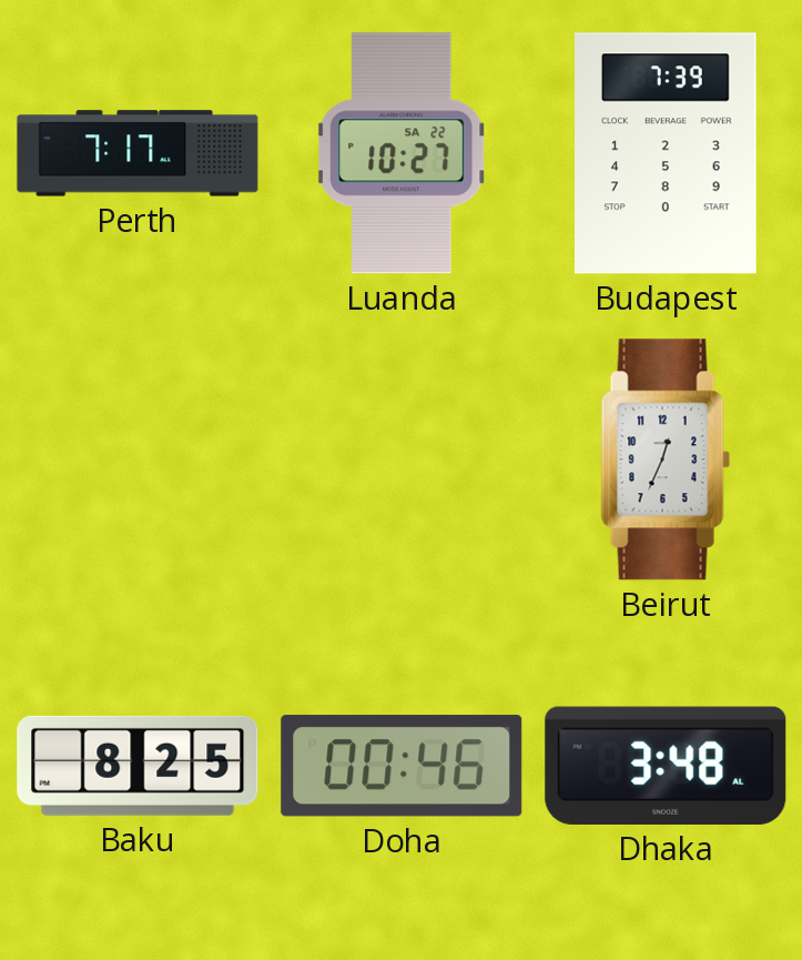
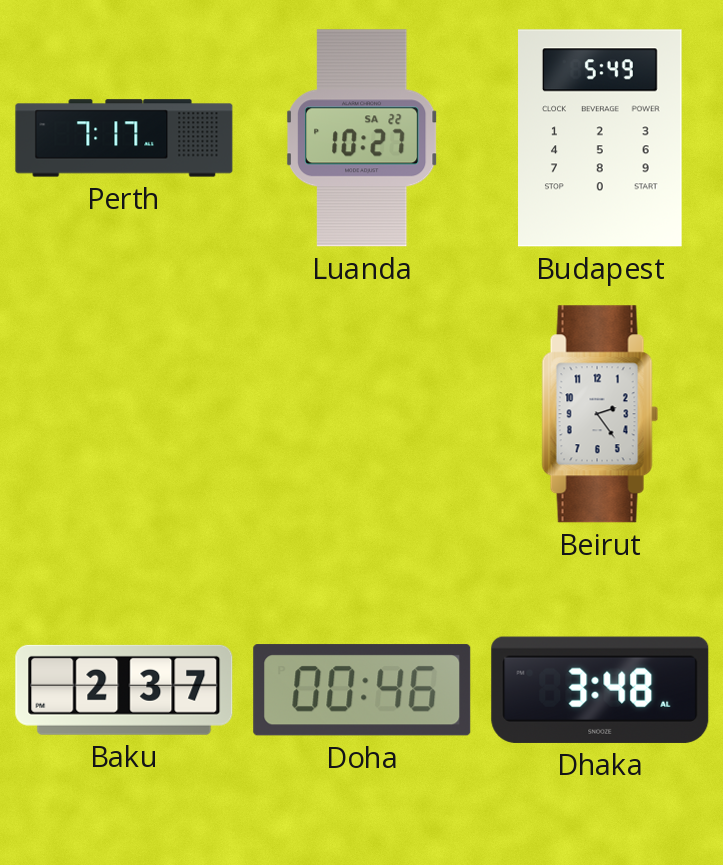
Budapest: 7:39 -> 5:49 (600, 138)
Beirut: 12:34 -> 2:24 (600, 414)
Baku: 8:25 -> 2:37 (124, 690)
